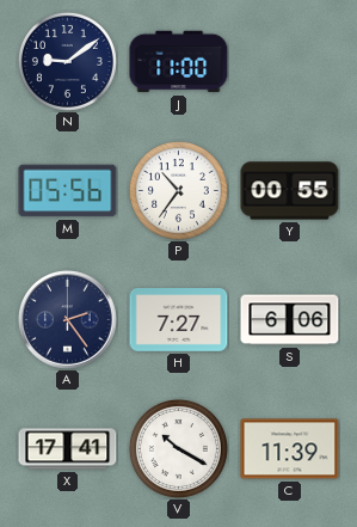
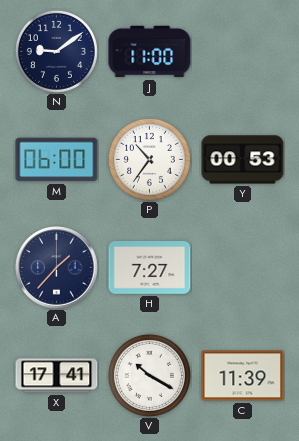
M: 05:56 -> 06:00 (57, 160)
Y: 00:55 -> 00:53 (243, 160)
A: 2:24 -> 1:37 (57, 268)
S: 6:06 -> none (290, 320)
